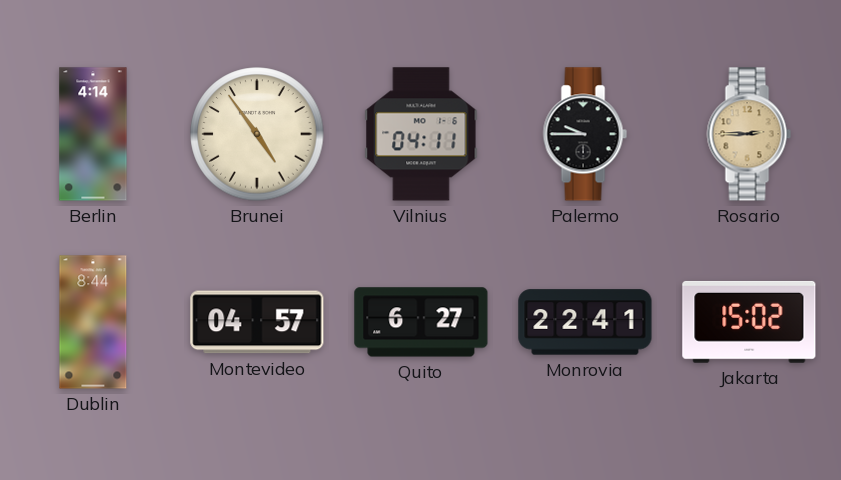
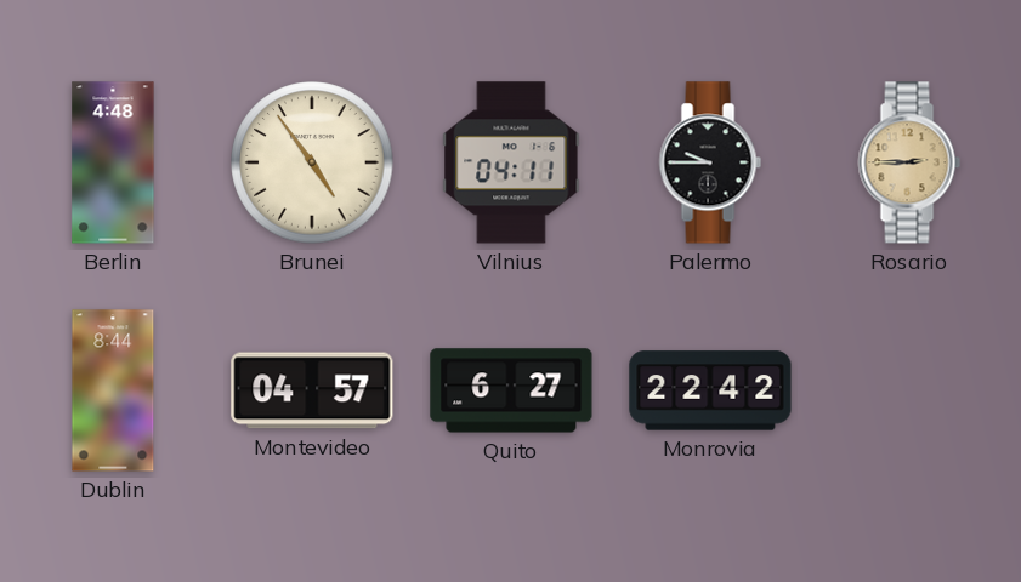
Berlin: 4:14 -> 4:48 (113, 162)
Monrovia: 22:41 -> 22:42 (710, 390)
Jakarta: 15:02 -> none (749, 322)
